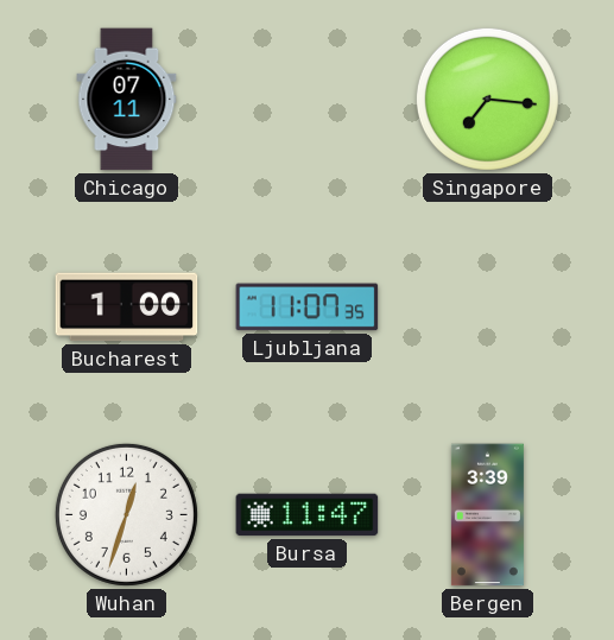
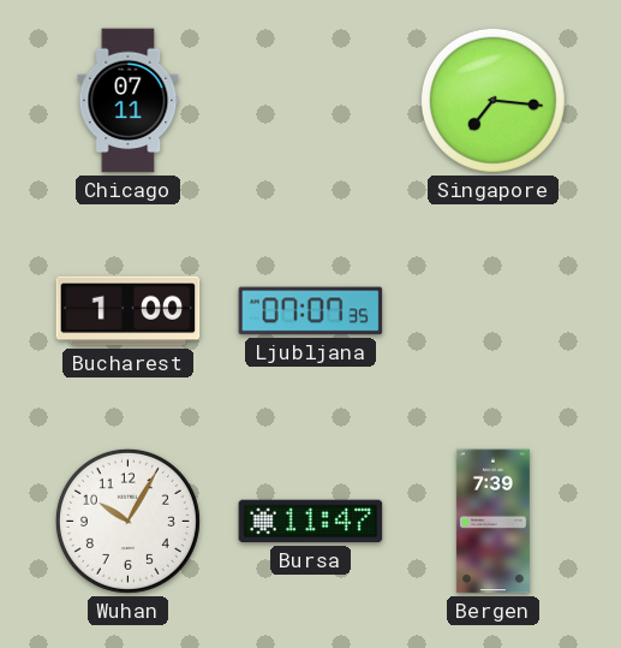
Ljubljana: 11:07 -> 07:07 (311, 311)
Wuhan: 12:33 -> 10:05 (127, 521)
Bergen: 3:39 -> 7:39 (492, 522)
